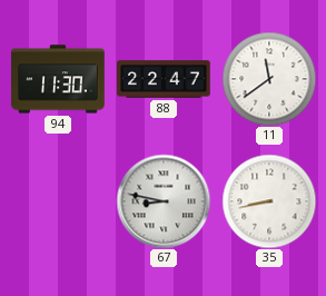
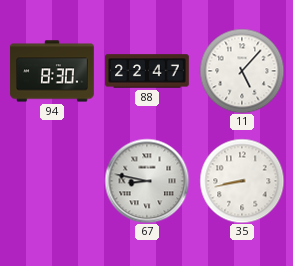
94: 11:30 -> 8:30 (52, 71)
11: 11:39 -> 5:07 (242, 71)
